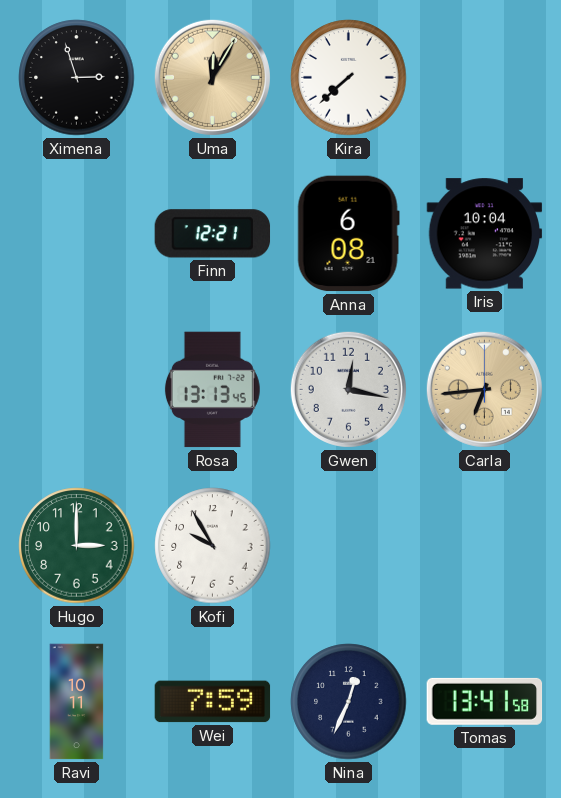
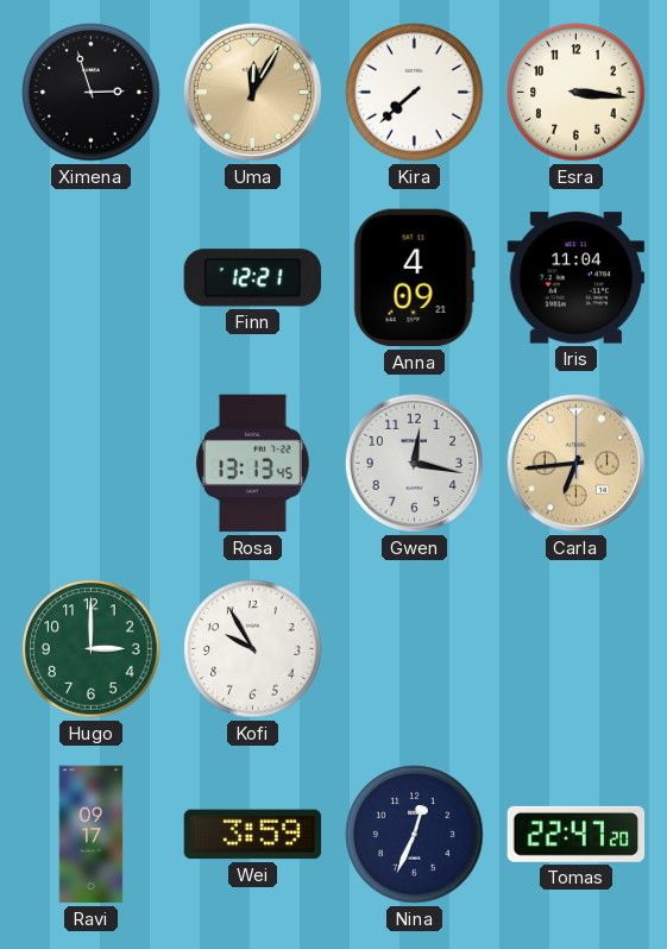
Esra: none -> 3:16 (577, 93)
Anna: 6:08 -> 4:09 (414, 278)
Iris: 10:04 -> 11:04 (577, 278)
Ravi: 10:11 -> 09:17 (92, 835)
Wei: 7:59 -> 3:59 (253, 835)
Tomas: 13:41 -> 22:47 (577, 834)
